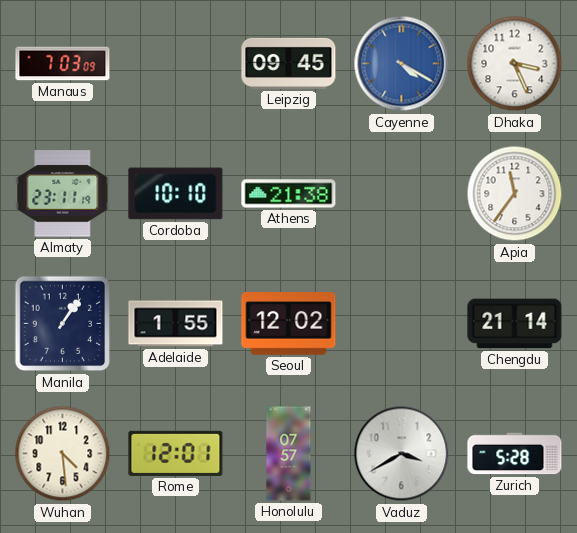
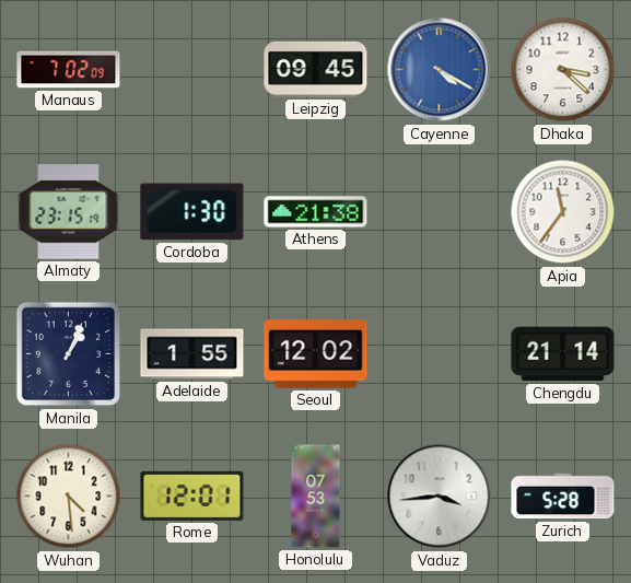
Manaus: 7:03 -> 7:02 (69, 70)
Dhaka: 3:26 -> 3:22 (563, 70)
Almaty: 23:11 -> 23:15 (69, 212)
Cordoba: 10:10 -> 1:30 (192, 212)
Manila: 1:06 -> 1:04 (69, 354)
Honolulu: 07:57 -> 07:53 (316, 497)
Vaduz: 3:40 -> 3:44 (440, 497)
